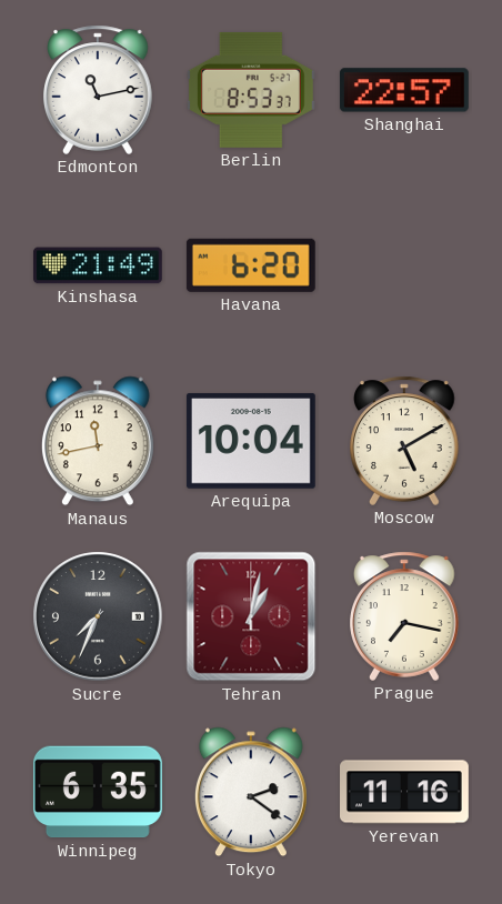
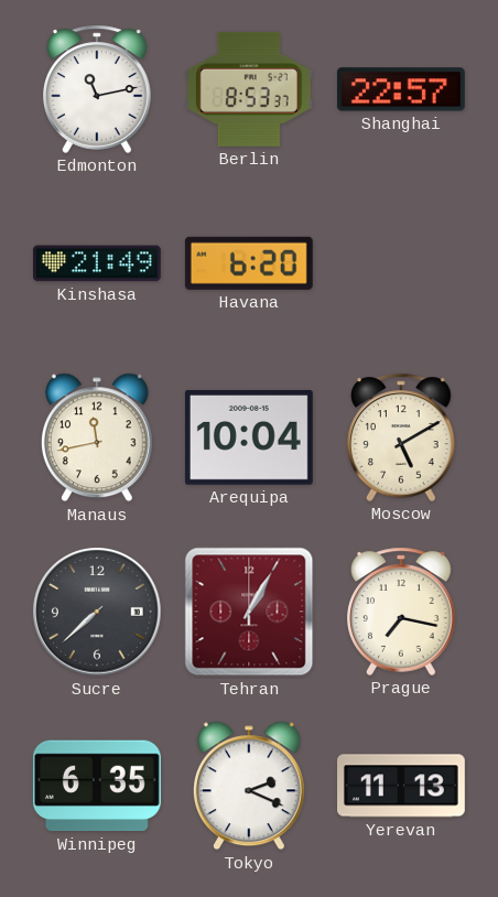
Sucre: 7:34 -> 7:38 (97, 612)
Tehran: 1:02 -> 1:05 (249, 612)
Tokyo: 2:21 -> 2:19 (249, 786)
Yerevan: 11:16 -> 11:13 (402, 786)
